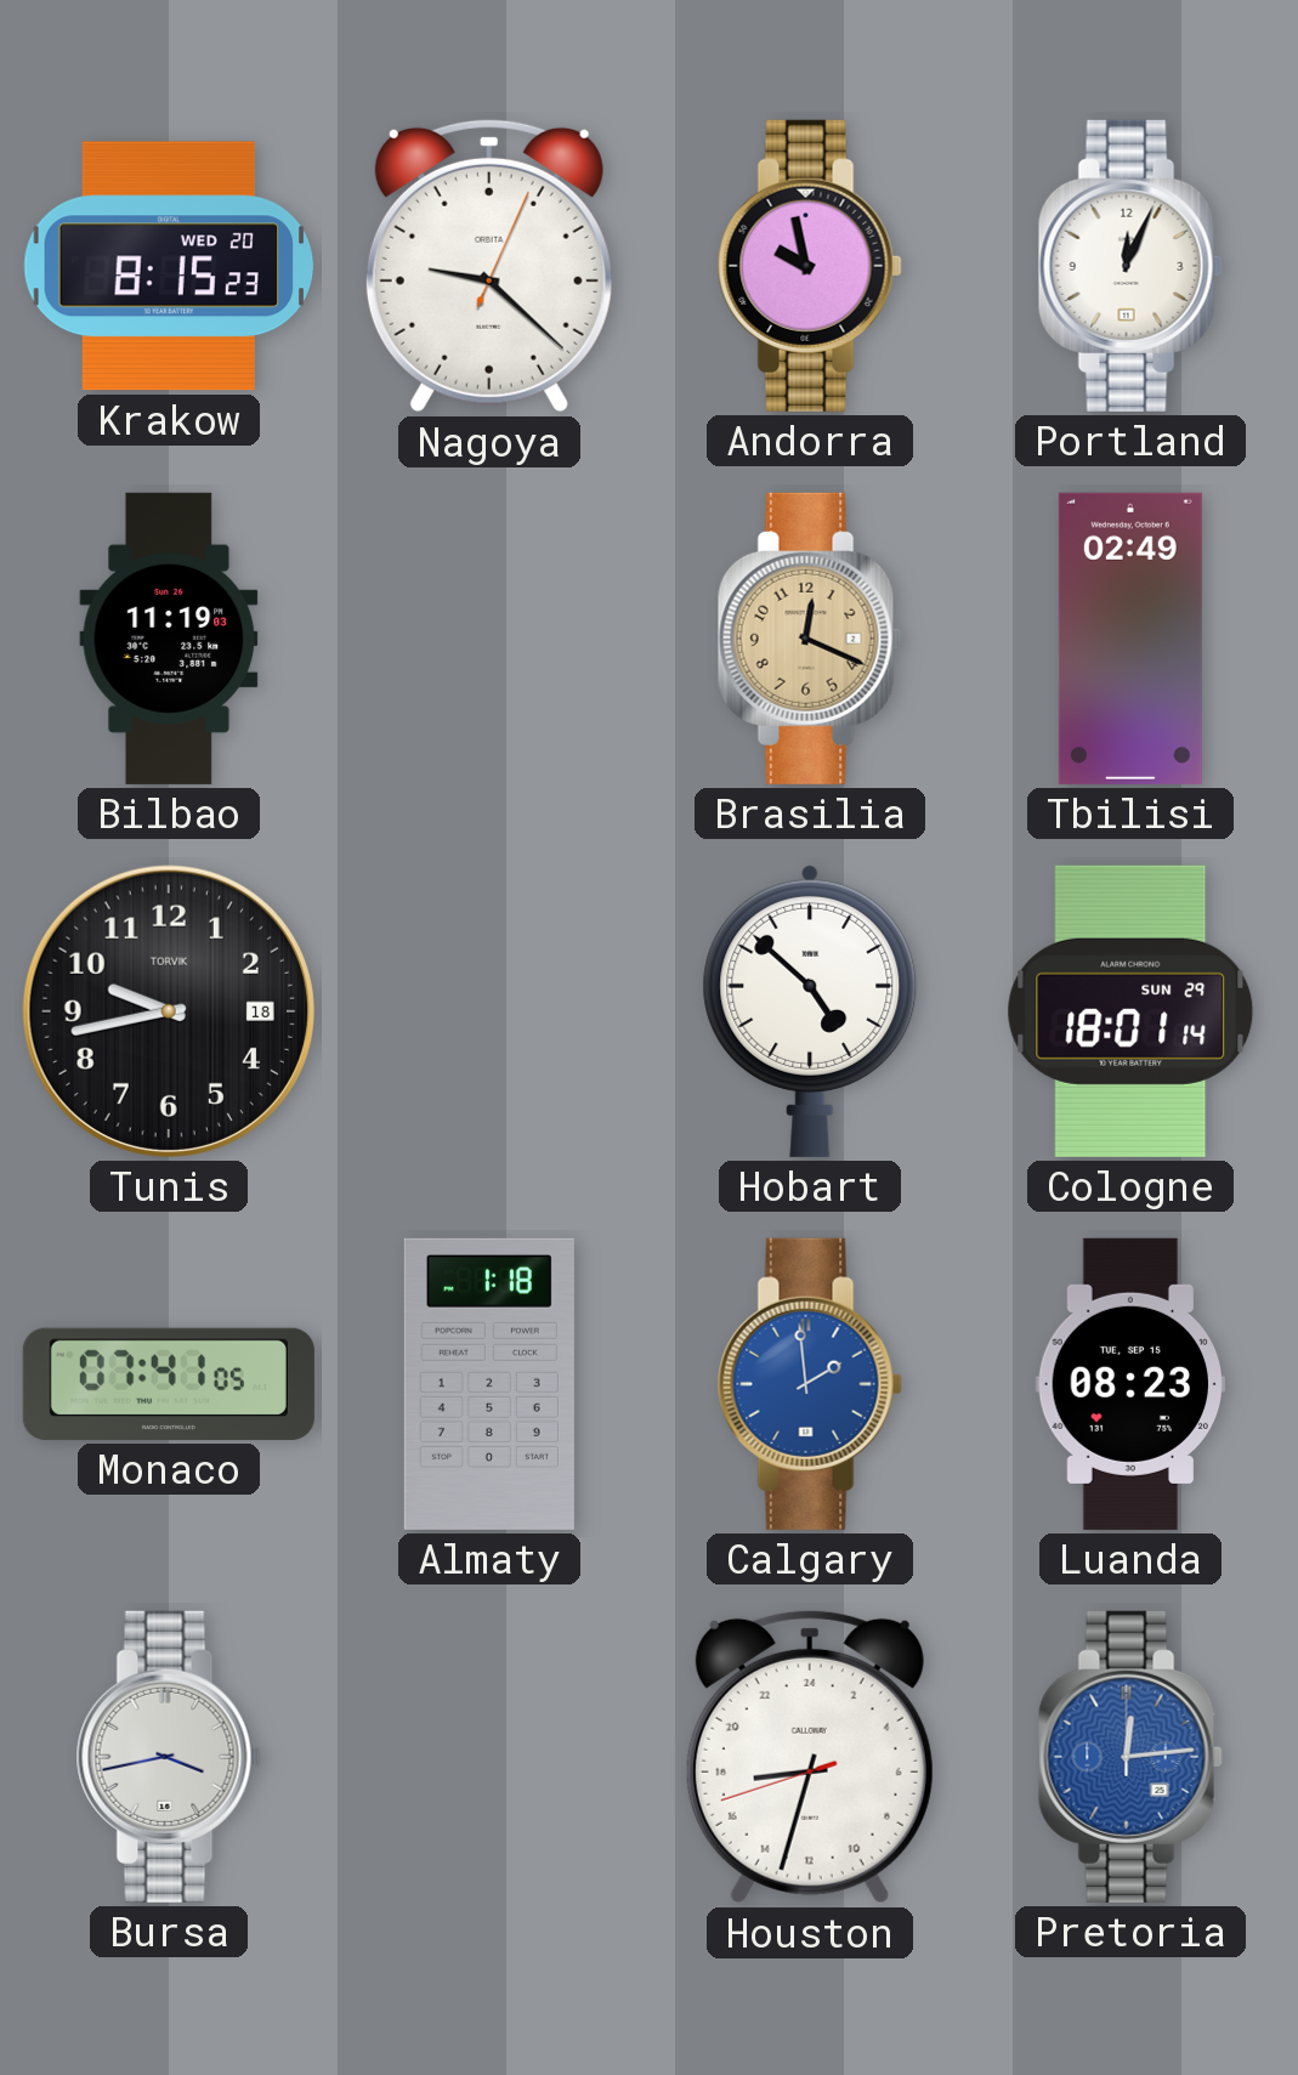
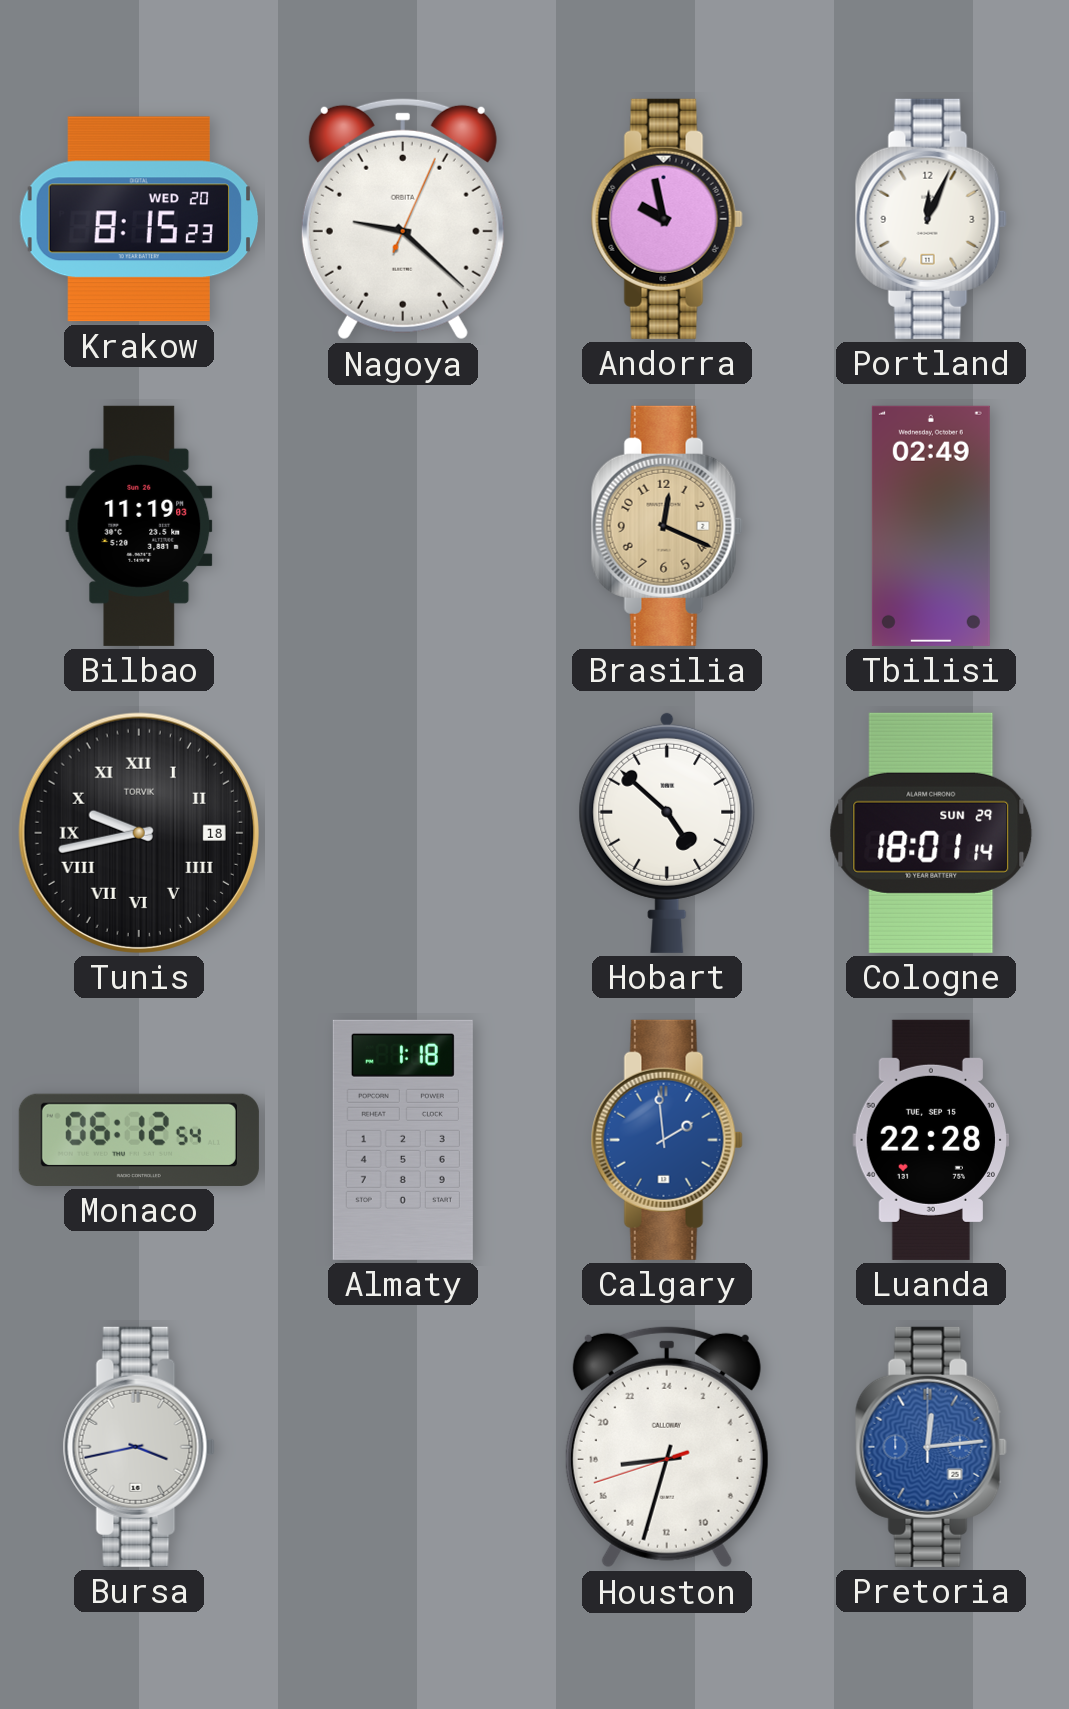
Tunis numerals: Arabic -> Roman (139, 833)
Monaco: 07:41 -> 06:12 (139, 1140)
Luanda: 08:23 -> 22:28 (930, 1140)
